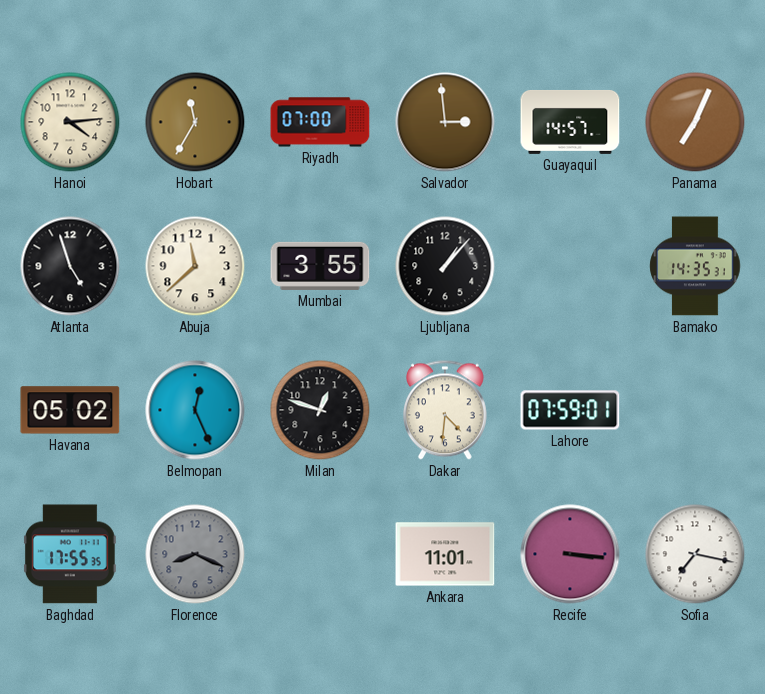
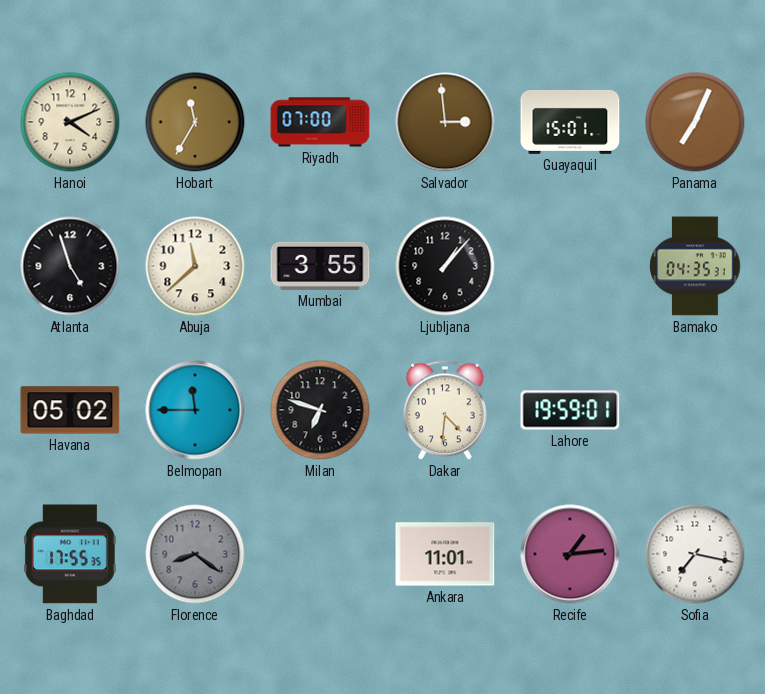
Hanoi: 4:14 -> 4:11 (70, 122)
Guayaquil: 14:57 -> 15:01 (570, 122)
Bamako: 14:35 -> 04:35 (695, 266)
Belmopan: 12:26 -> 11:45 (195, 410)
Milan: 12:48 -> 6:48 (320, 410)
Lahore: 07:59 -> 19:59 (570, 410)
Florence: 8:19 -> 8:21 (195, 554)
Recife: 3:16 -> 1:14 (570, 554)
